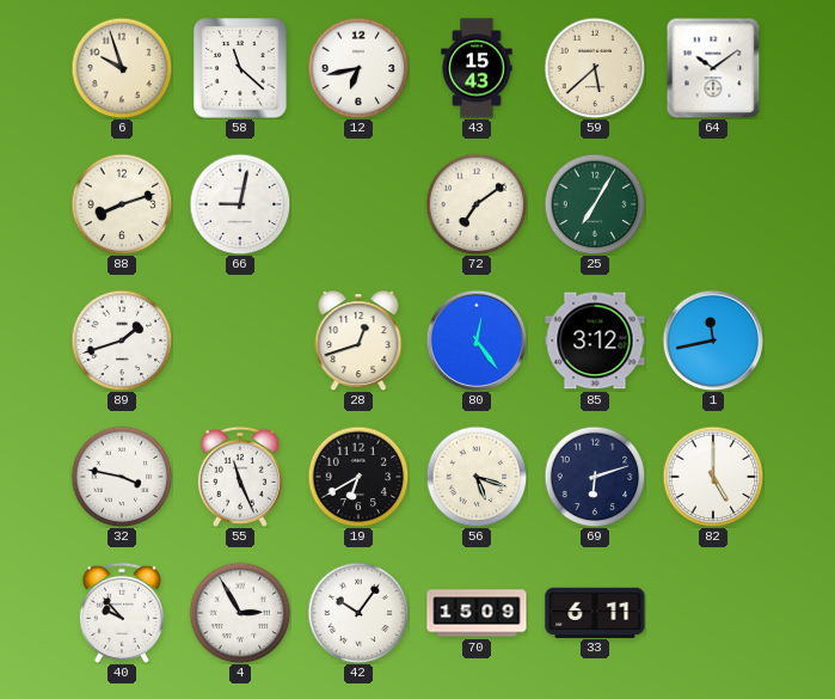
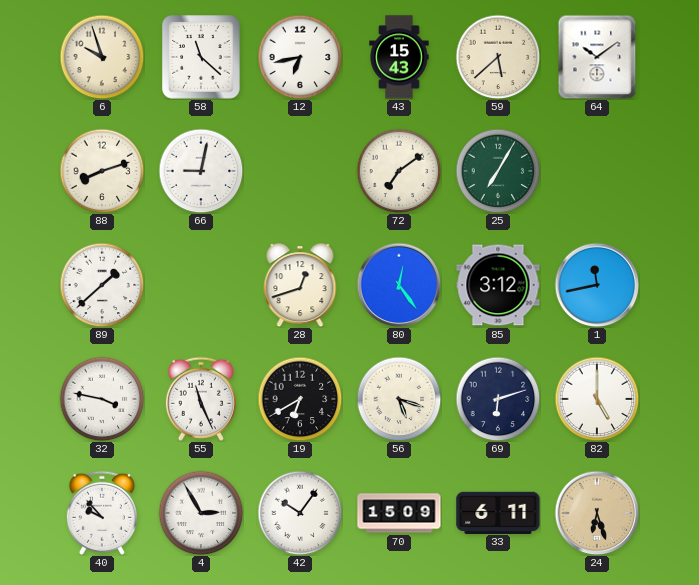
89: 1:42 -> 1:38 (102, 285)
24: none -> 6:27 (597, 513)
